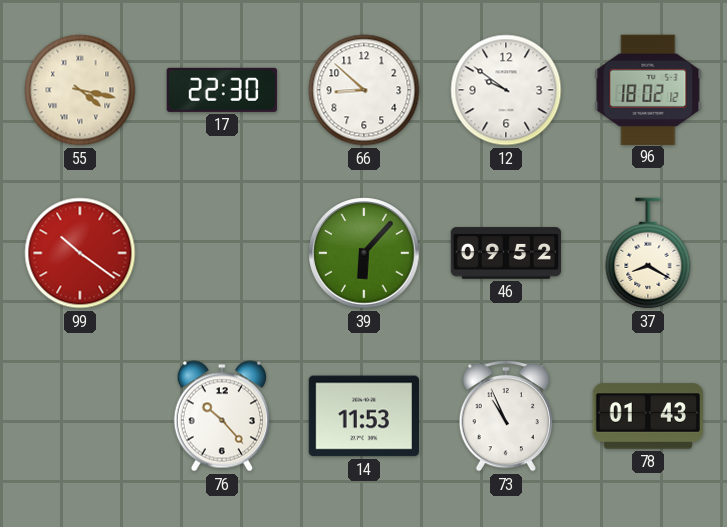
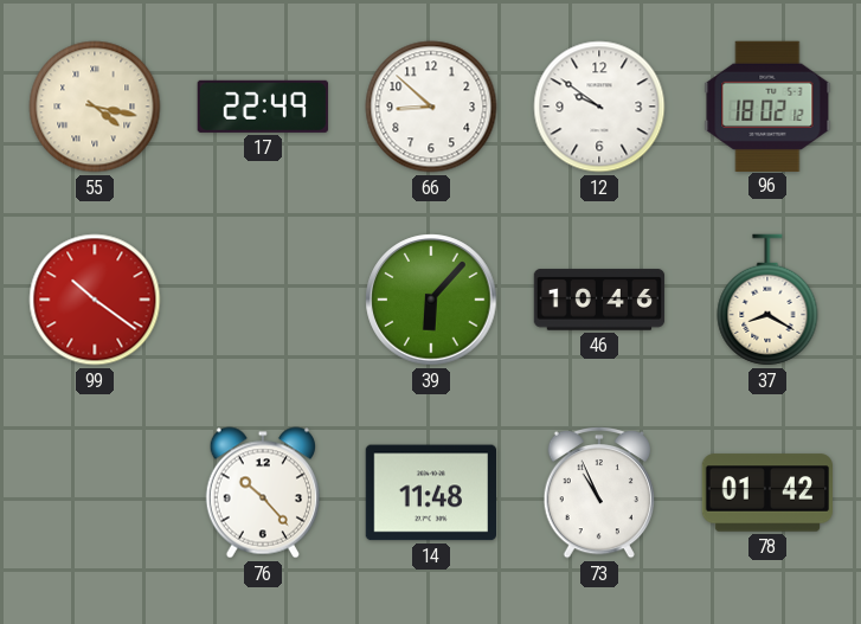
17: 22:30 -> 22:49 (263, 107)
46: 09:52 -> 10:46 (599, 300)
14: 11:53 -> 11:48 (430, 493)
78: 01:43 -> 01:42 (767, 493)
